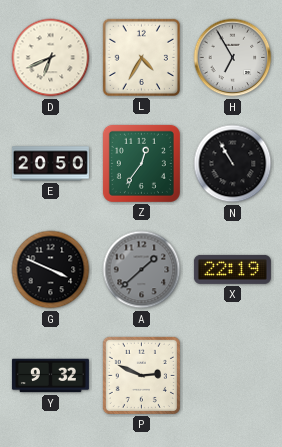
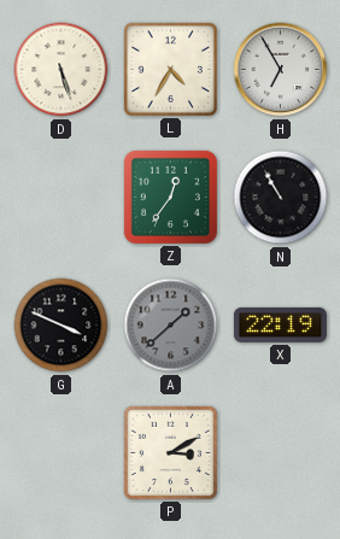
D: 6:41 -> 5:27 (61, 70)
E: 20:50 -> none (50, 164)
Y: 9:32 -> none (50, 376)
P: 2:49 -> 3:10 (170, 452)
